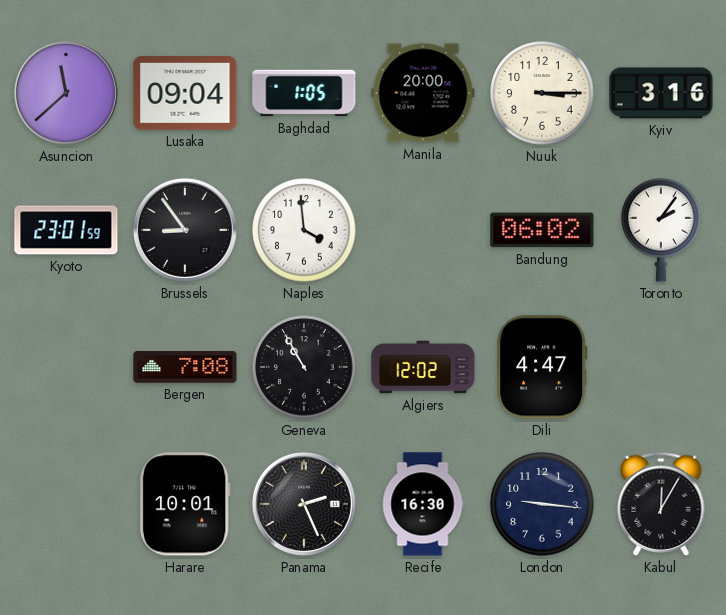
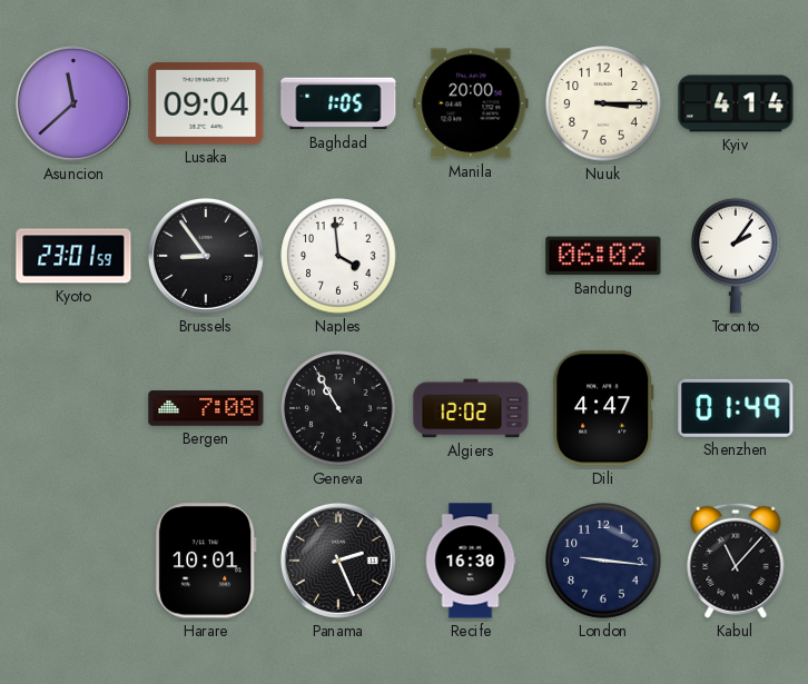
Kyiv: 3:16 -> 4:14 (736, 103)
Shenzhen: none -> 01:49 (736, 408)
Kabul: 12:05 -> 11:07 (736, 561)
